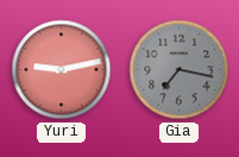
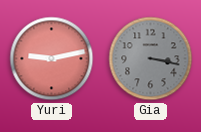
Gia: 7:17 -> 3:17 (151, 59)
